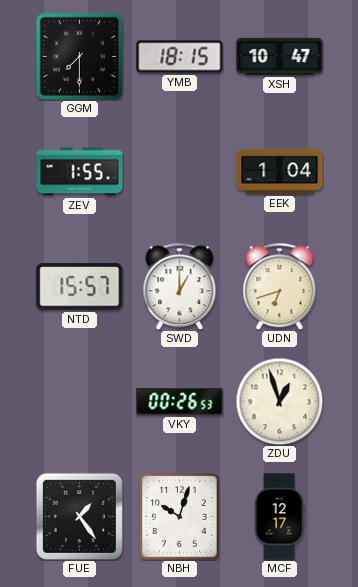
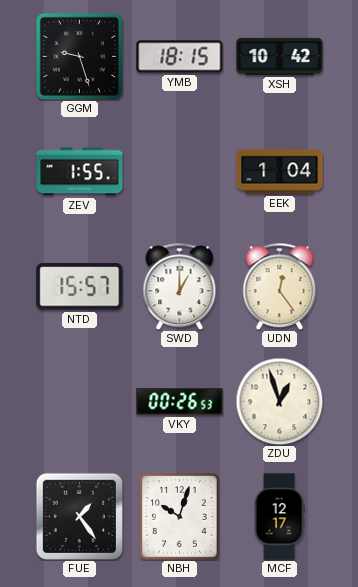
GGM: 7:30 -> 9:27 (79, 56)
XSH: 10:47 -> 10:42 (280, 56)
UDN: 6:42 -> 12:24 (280, 286)
